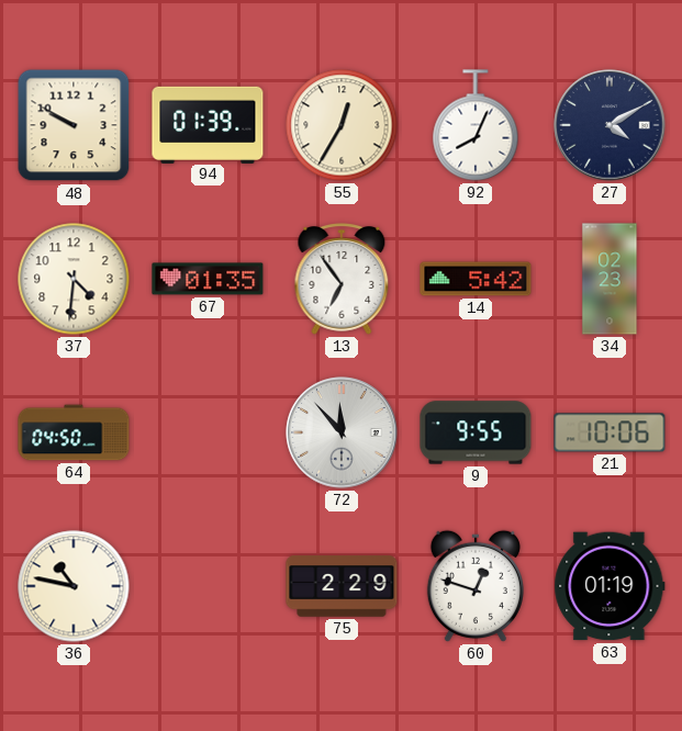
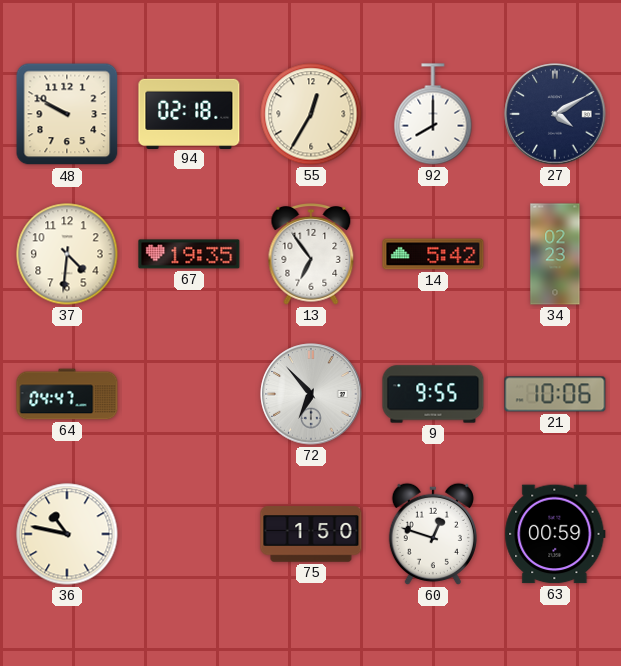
94: 01:39 -> 02:18 (189, 113)
92: 8:04 -> 8:00 (433, 114)
67: 01:35 -> 19:35 (189, 254)
64: 04:50 -> 04:47 (67, 394)
72: 11:53 -> 6:53 (311, 394)
75: 2:29 -> 1:50 (311, 534)
63: 01:19 -> 00:59 (555, 534)
